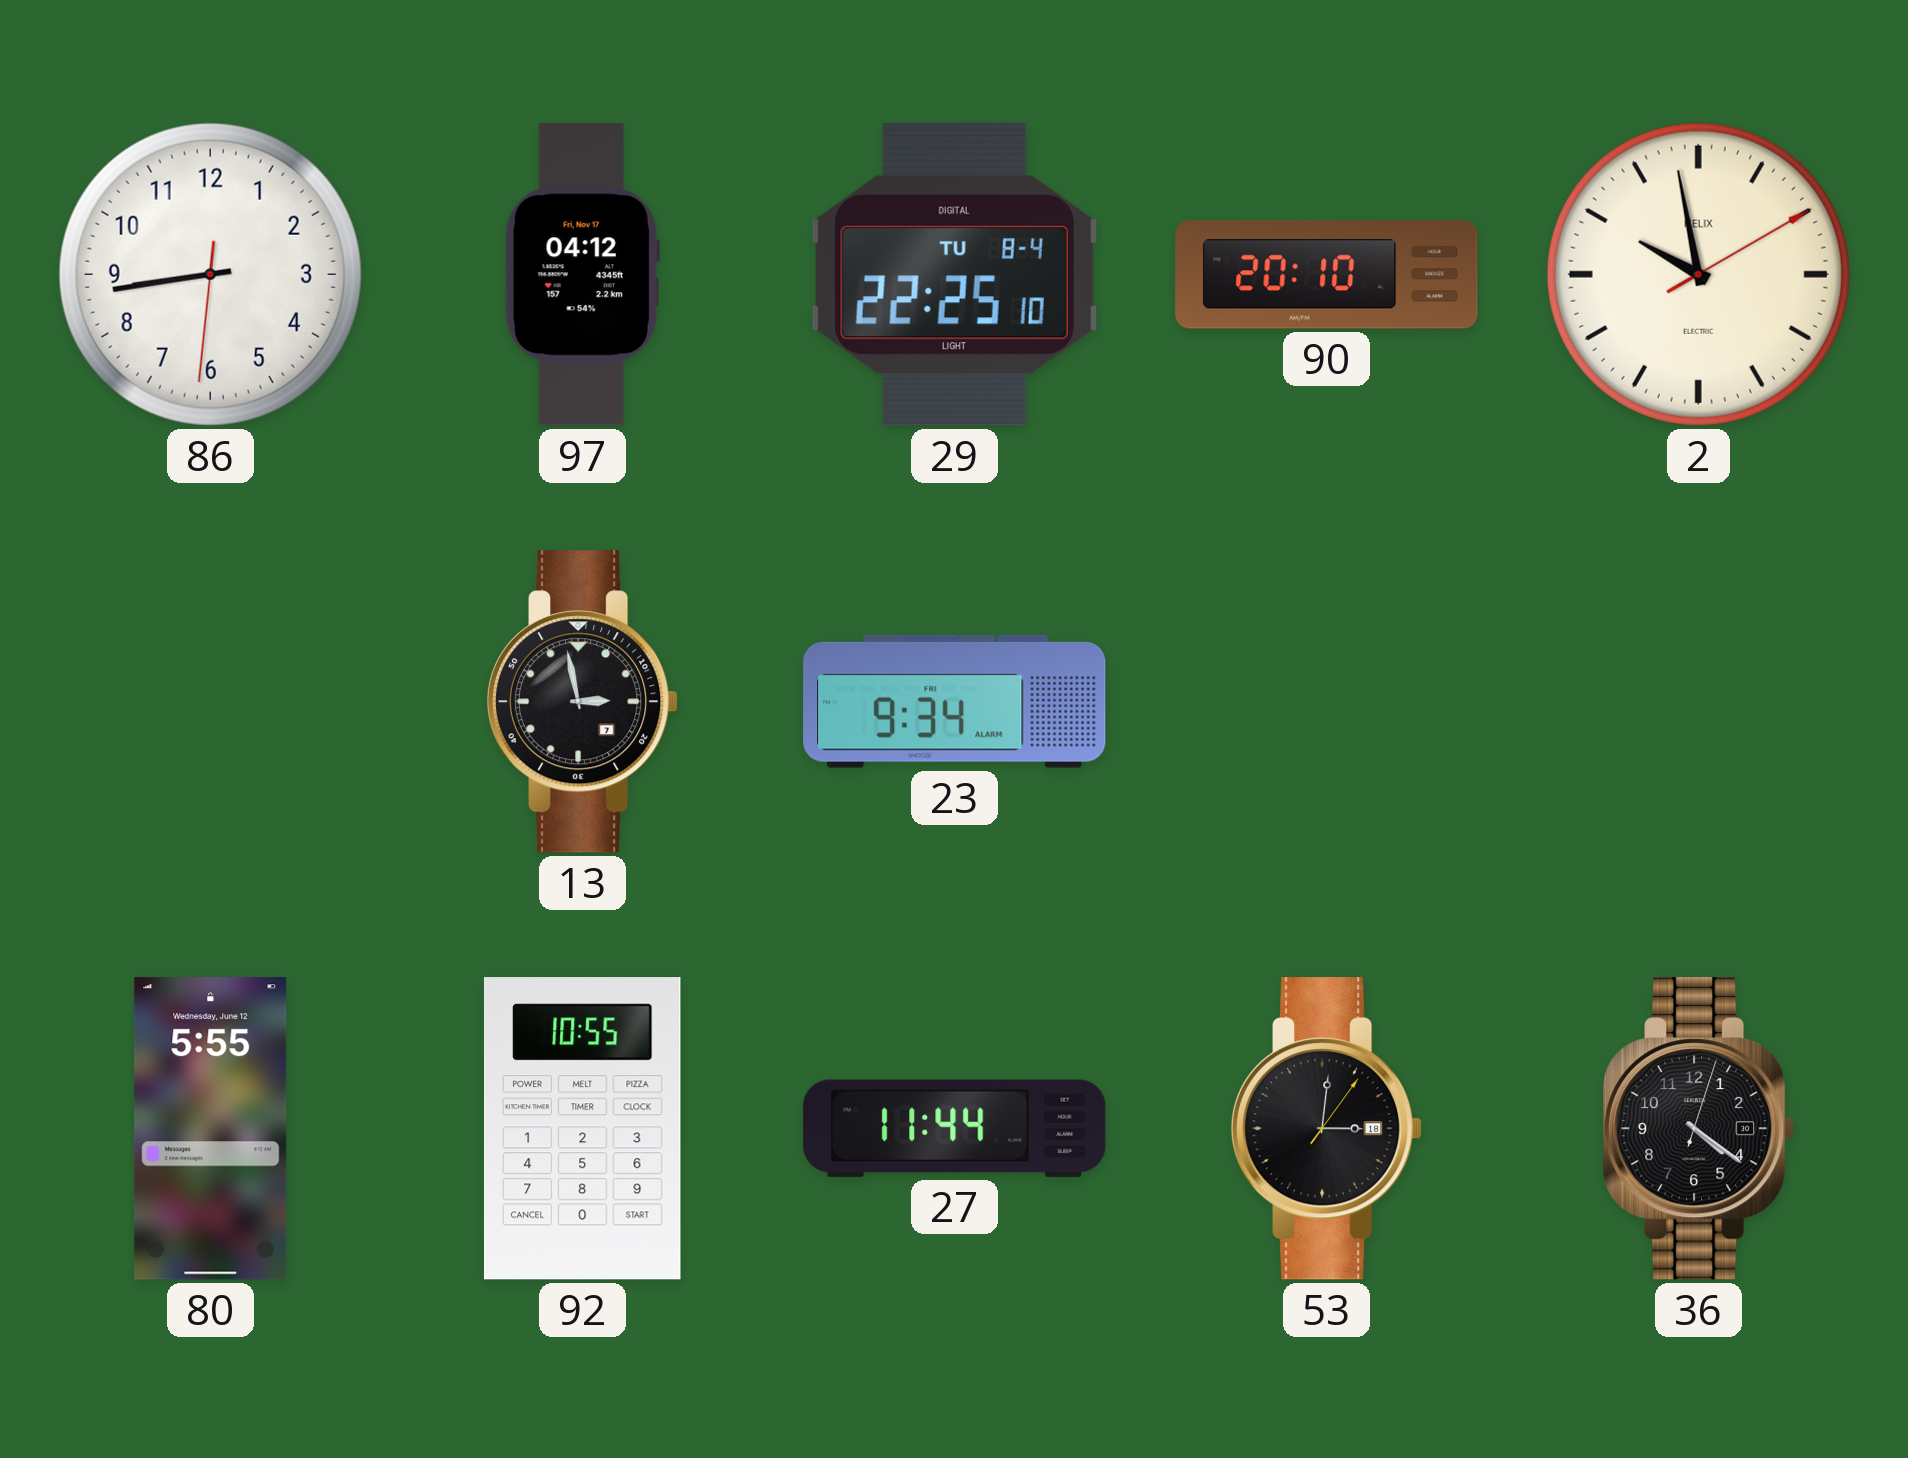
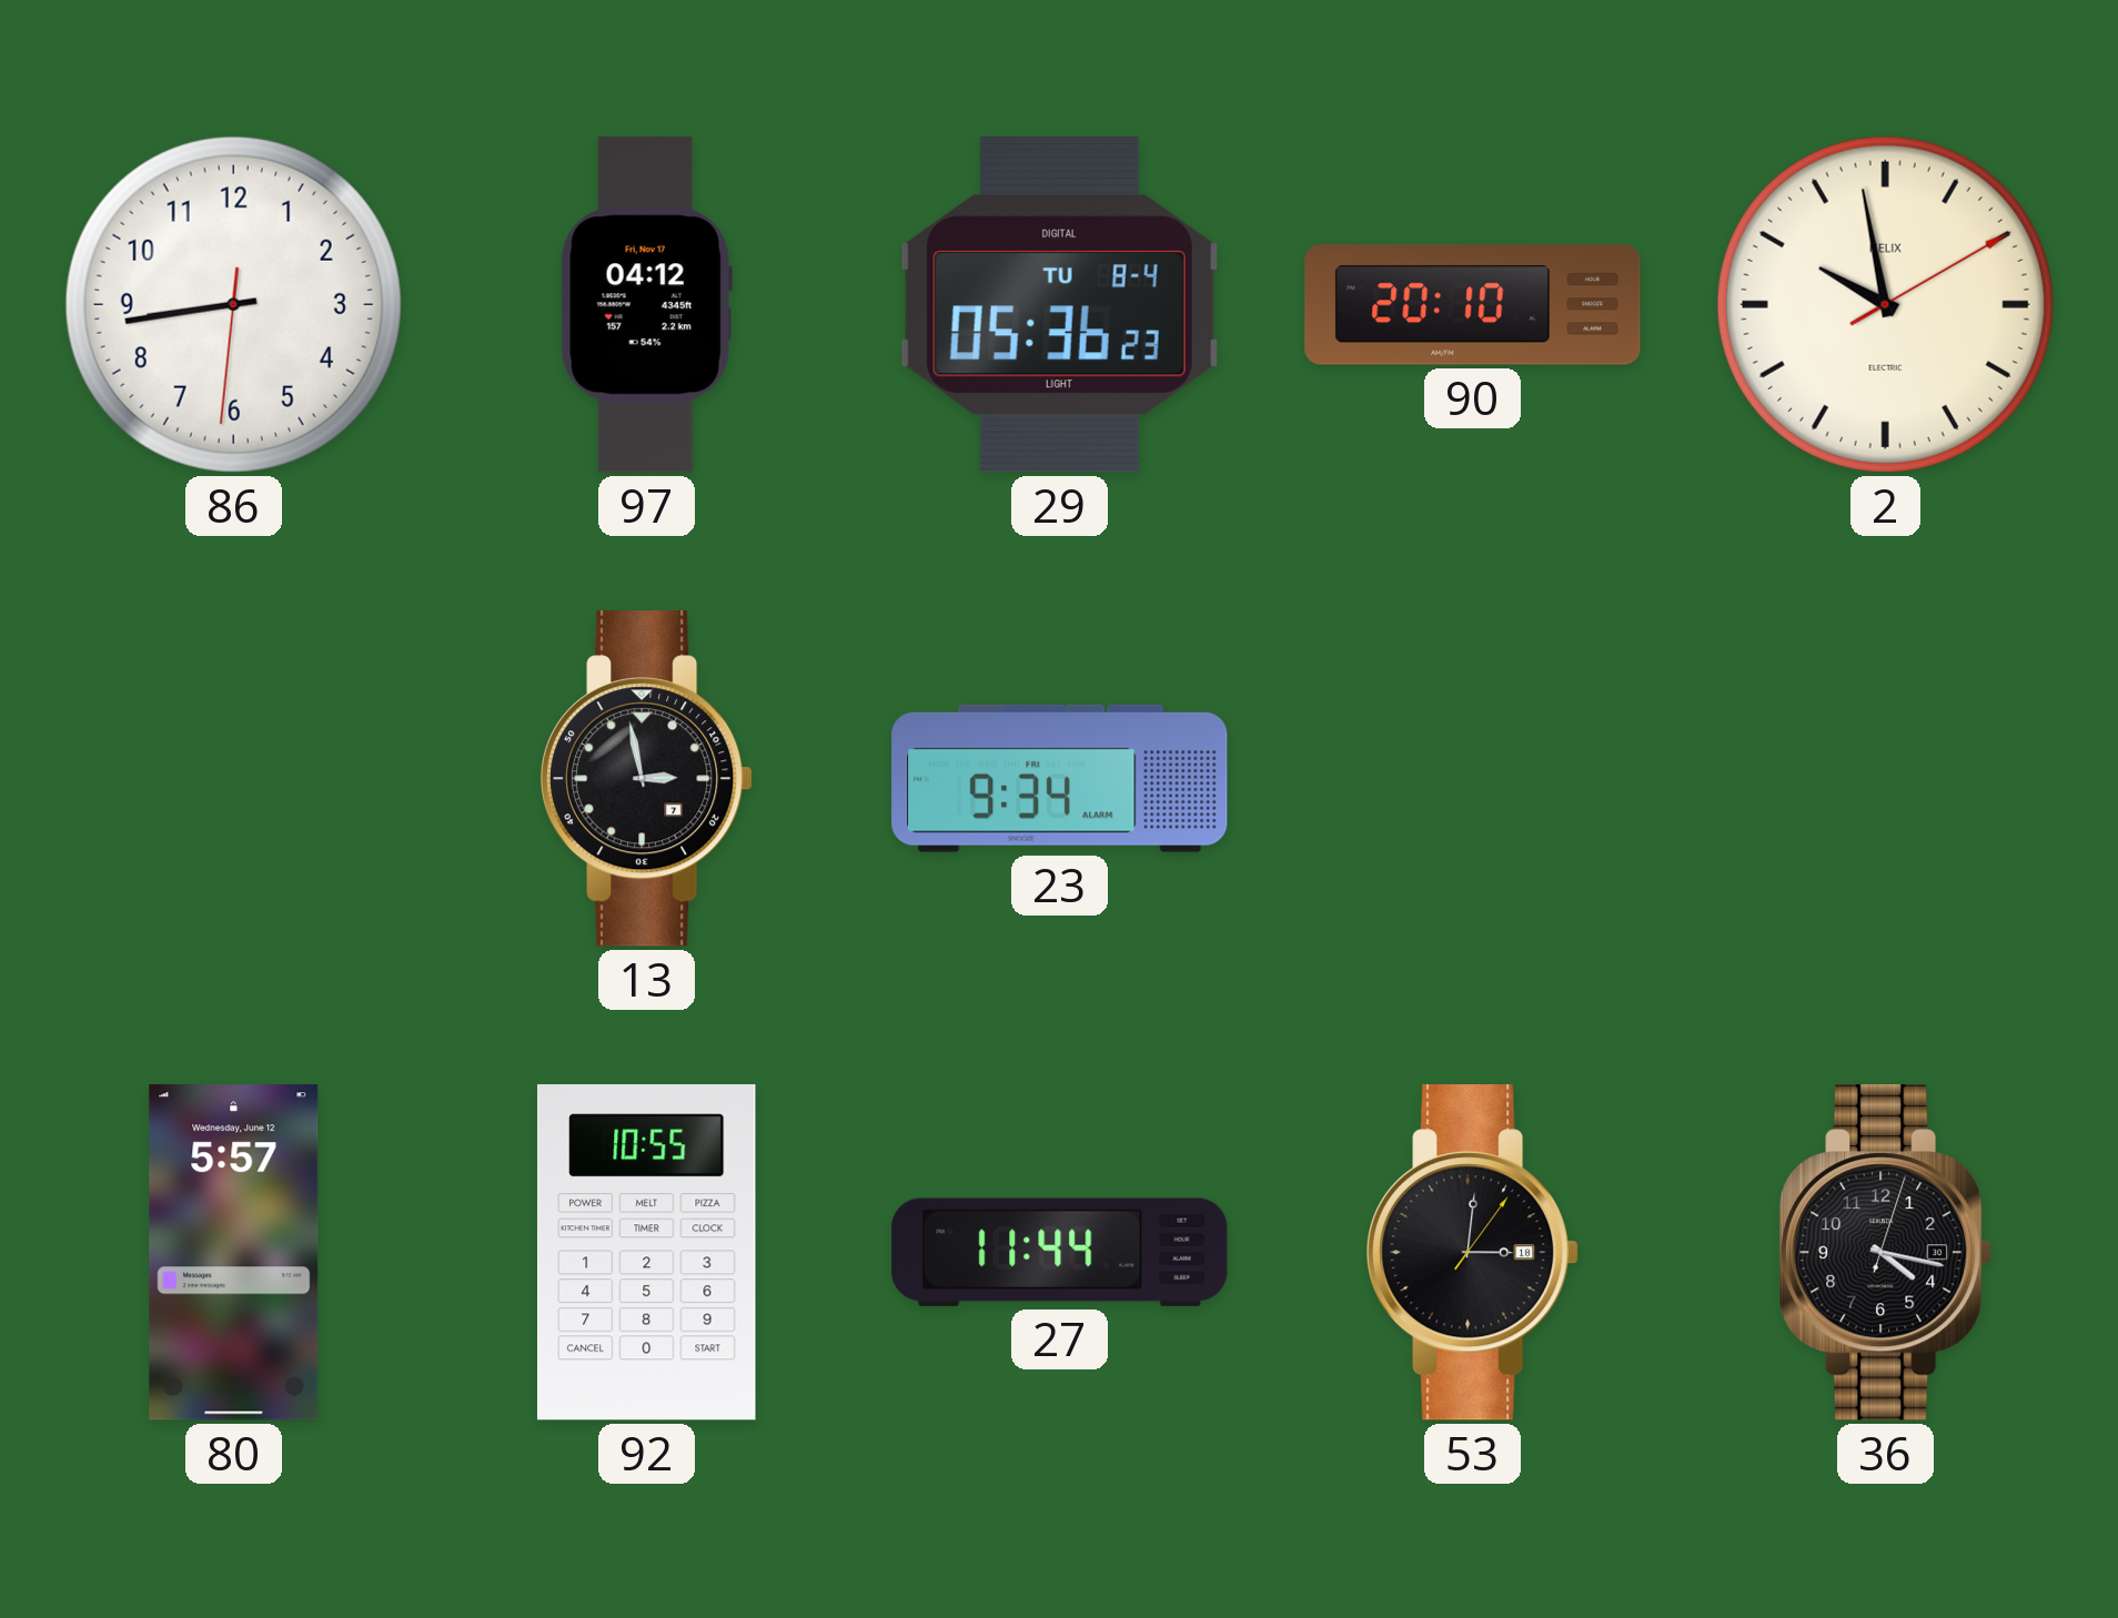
29: 22:25 -> 05:36 (1059, 305)
80: 5:55 -> 5:57 (234, 1253)
36: 4:21 -> 4:17 (1886, 1253)
